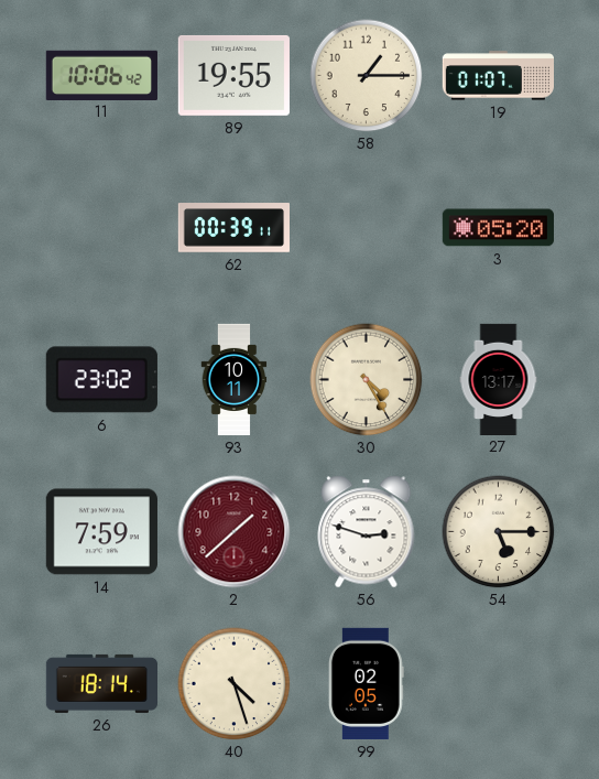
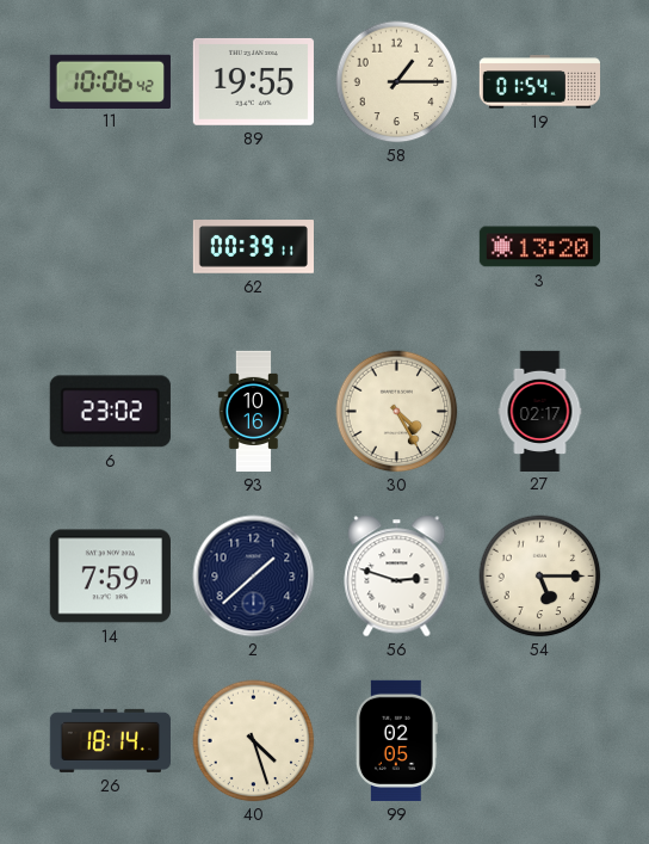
19: 01:07 -> 01:54 (539, 82)
3: 05:20 -> 13:20 (539, 247)
93: 10:11 -> 10:16 (254, 412)
27: 13:17 -> 02:17 (540, 411)
2 dial: burgundy -> navy (254, 577)
